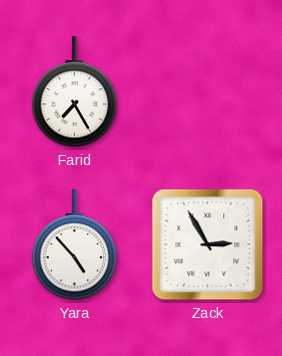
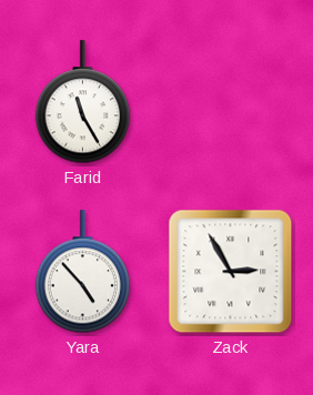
Farid: 7:25 -> 11:25 (83, 102)
